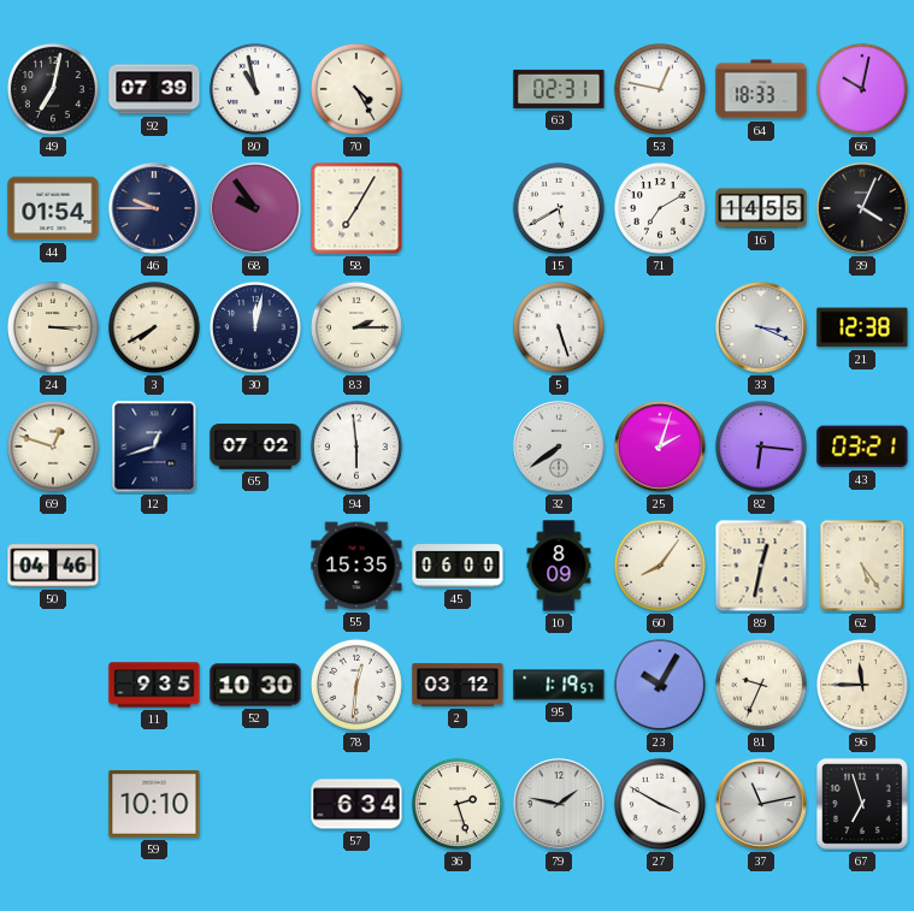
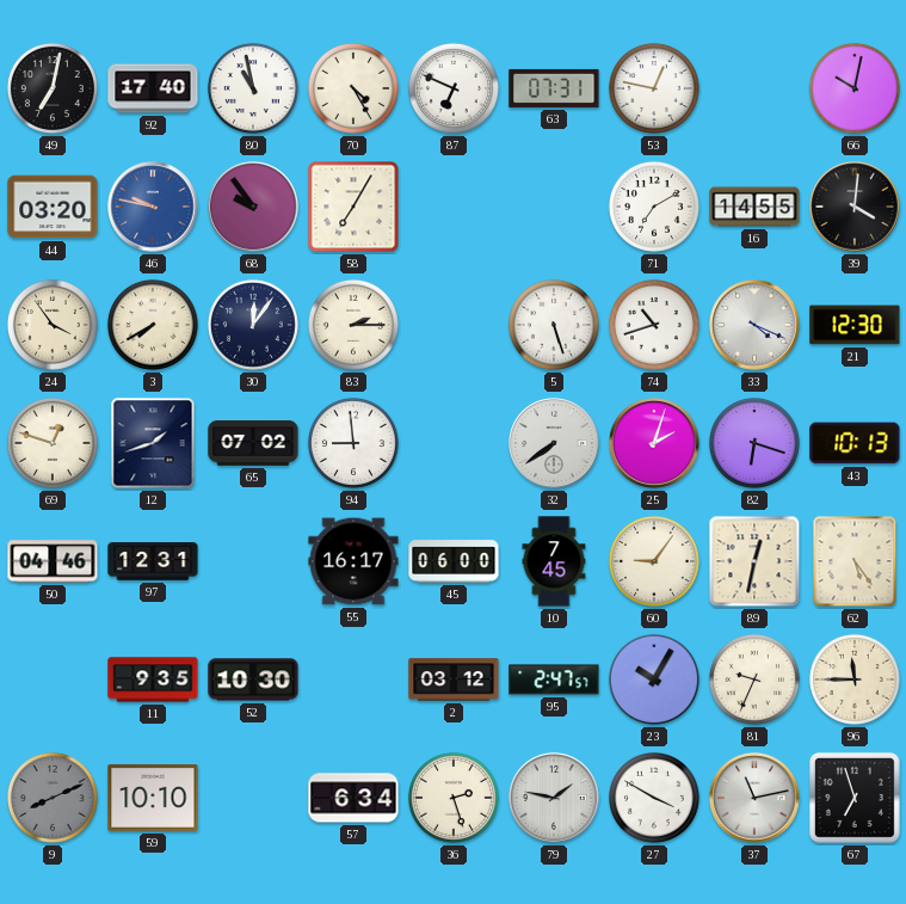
92: 07:39 -> 17:40 (153, 88)
87: none -> 6:49 (454, 88)
63: 02:31 -> 07:31 (554, 88)
64: 18:33 -> none (761, 89)
44: 01:54 -> 03:20 (53, 207)
46: 9:45 -> 9:47 (153, 207)
46 dial: navy -> blue (153, 207)
15: 5:40 -> none (559, 208)
39: 4:04 -> 4:01 (855, 207)
24: 3:15 -> 3:54 (53, 325)
30: 12:02 -> 12:06 (253, 325)
74: none -> 10:42 (654, 325)
33: 3:19 -> 4:19 (754, 325)
21: 12:38 -> 12:30 (855, 325)
12: 12:42 -> 1:42 (153, 443)
94: 5:59 -> 8:59 (353, 443)
82: 6:16 -> 6:18 (754, 443)
43: 03:21 -> 10:13 (855, 443)
97: none -> 12:31 (153, 561)
55: 15:35 -> 16:17 (353, 561)
10: 8:09 -> 7:45 (554, 561)
60: 8:06 -> 9:06 (654, 561)
78: 12:31 -> none (356, 685)
95: 1:19 -> 2:47 (554, 679)
9: none -> 8:11 (53, 798)
